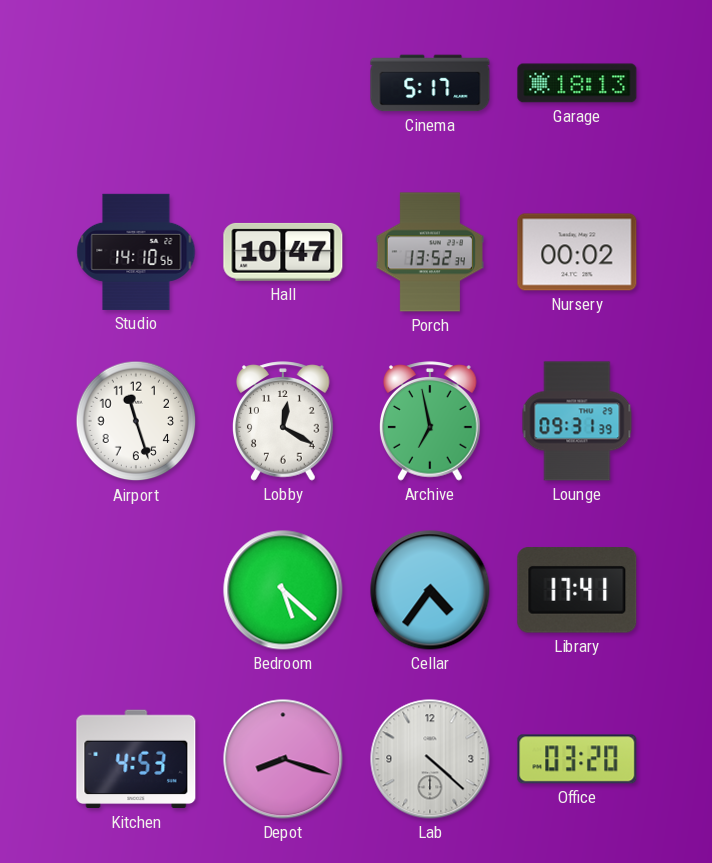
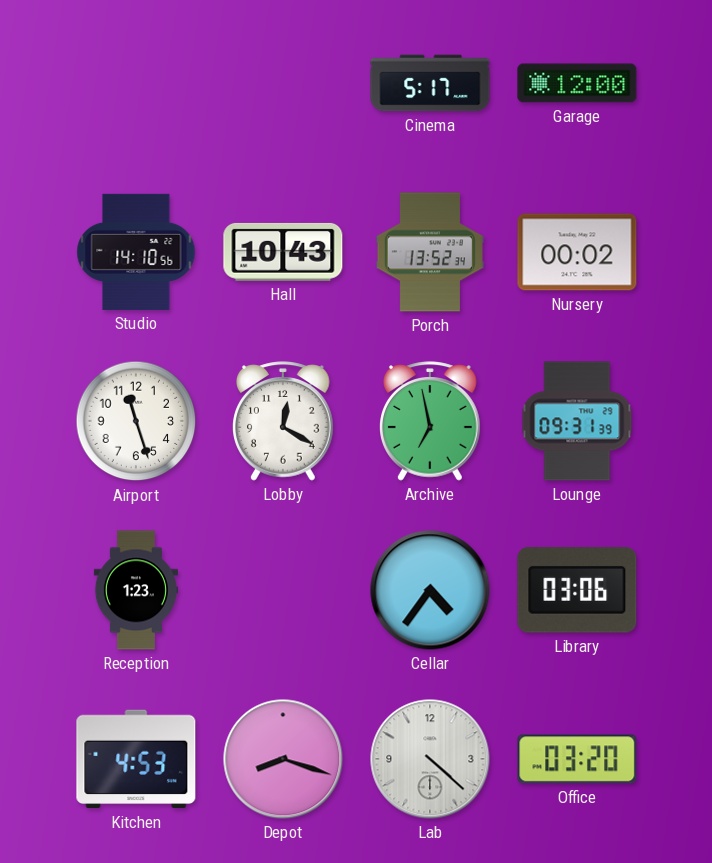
Garage: 18:13 -> 12:00 (577, 83)
Hall: 10:47 -> 10:43 (283, 252)
Reception: none -> 1:23 (136, 590)
Bedroom: 5:22 -> none (283, 590)
Library: 17:41 -> 03:06 (577, 590)
